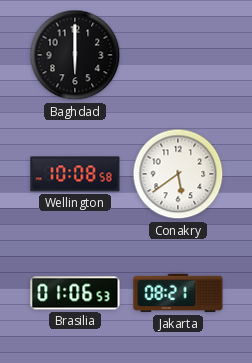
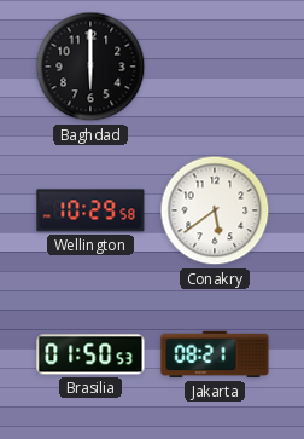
Wellington: 10:08 -> 10:29 (90, 210)
Brasilia: 01:06 -> 01:50 (90, 354)
